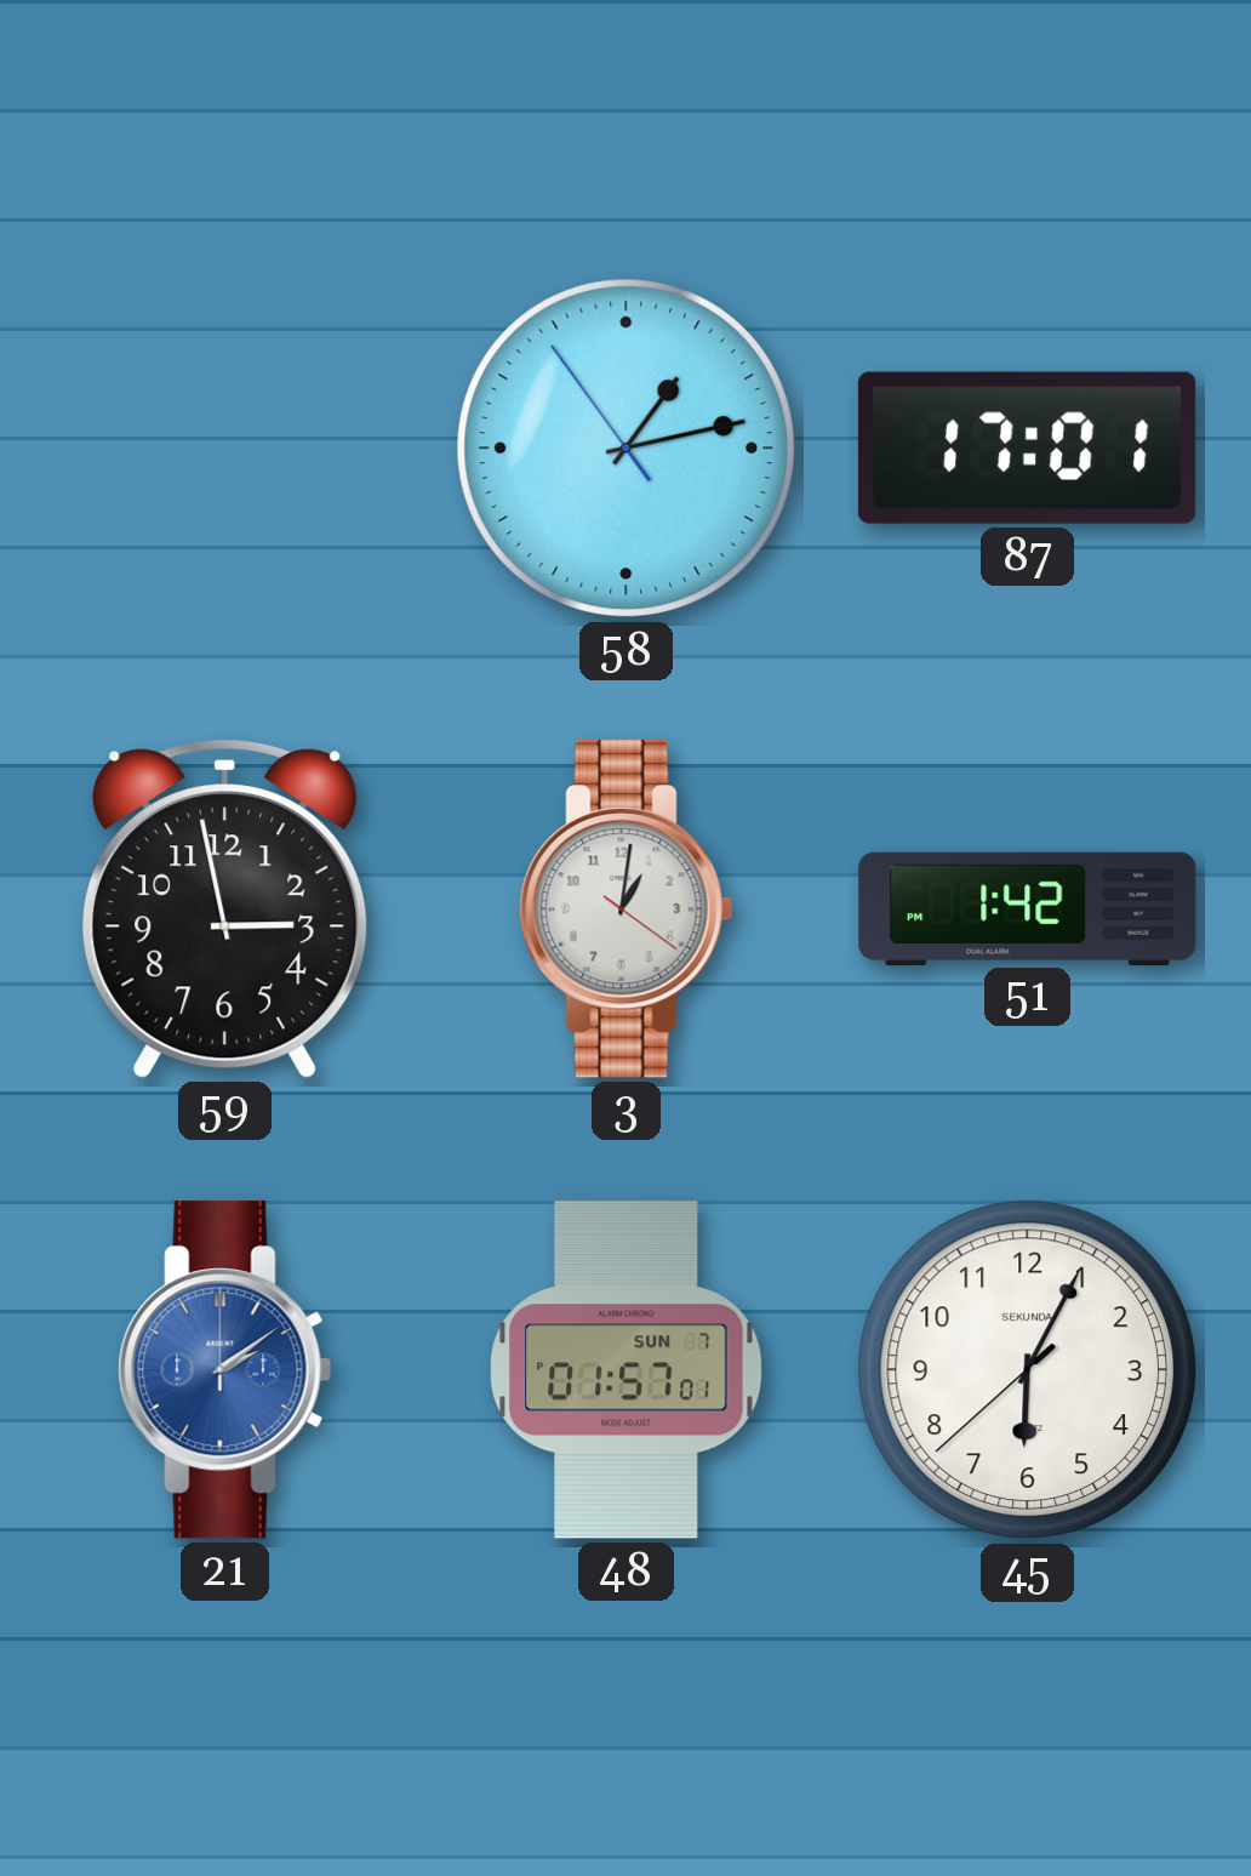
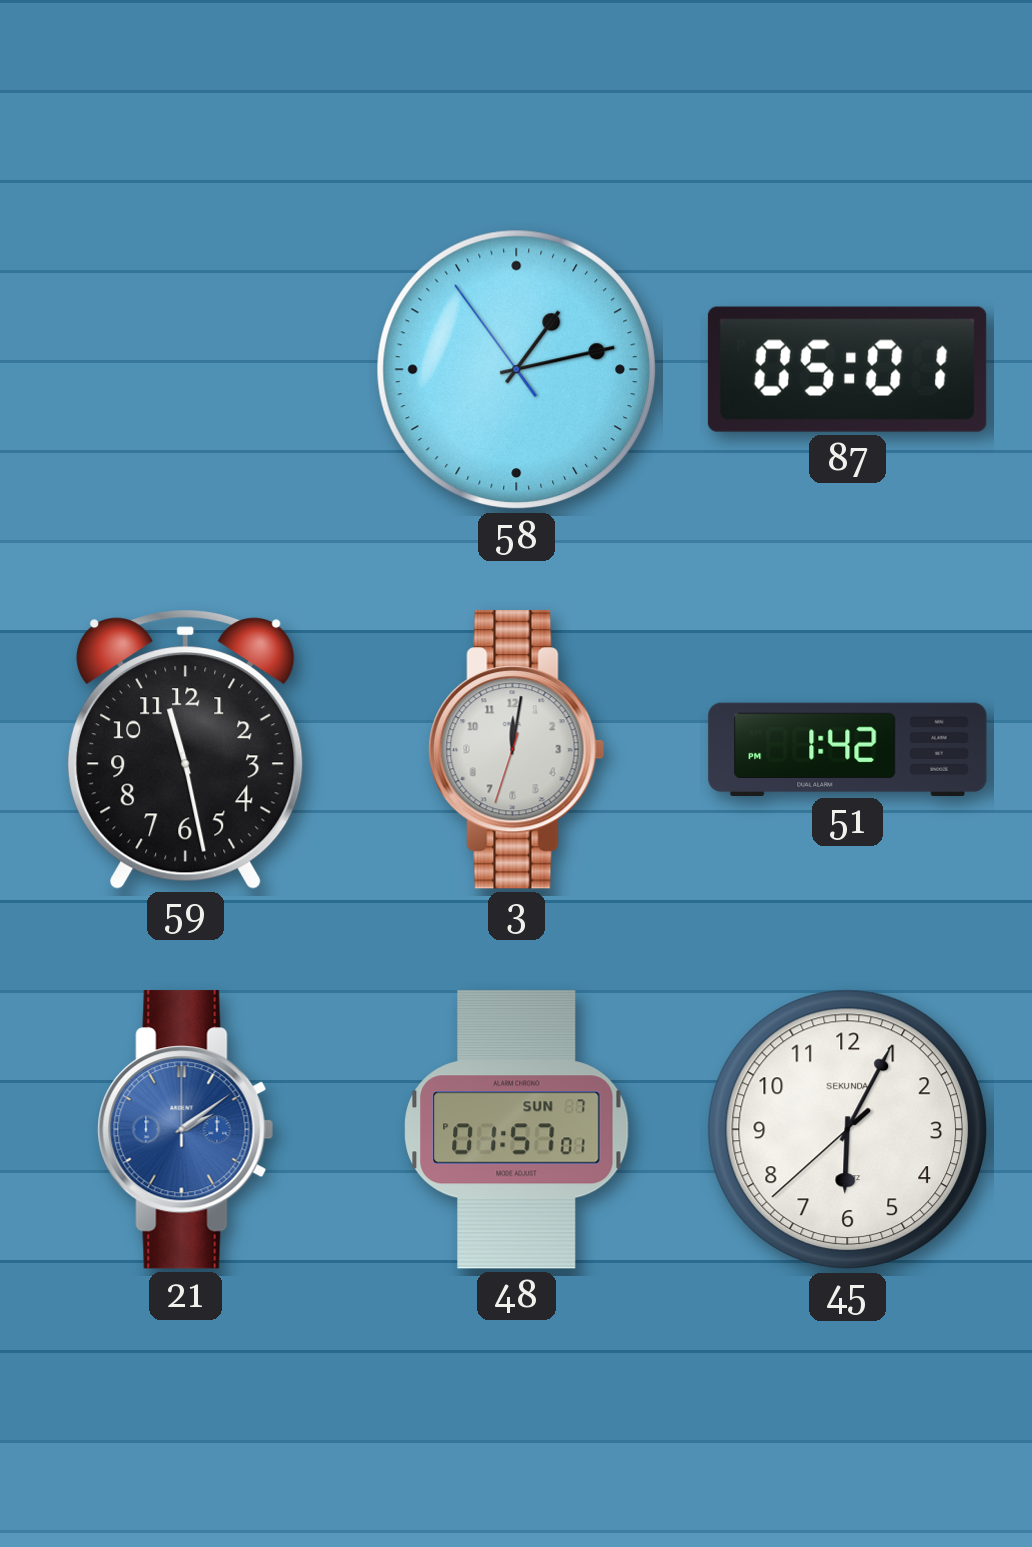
87: 17:01 -> 05:01 (847, 369)
59: 2:58 -> 11:28 (186, 749)
3: 1:01 -> 12:01 (517, 750)
